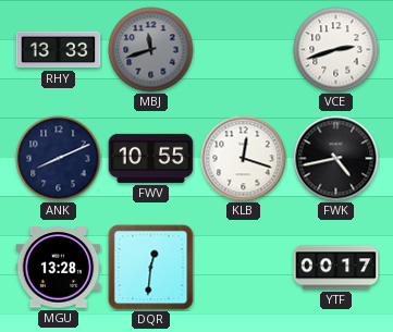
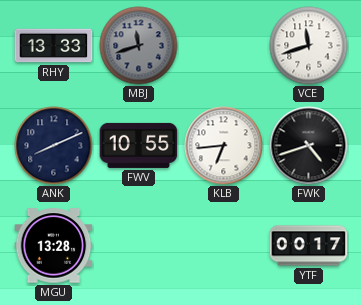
VCE: 2:42 -> 11:42 (309, 46)
KLB: 12:18 -> 6:44 (224, 146)
FWK: 4:43 -> 4:42 (309, 146)
DQR: 12:31 -> none (151, 268)
